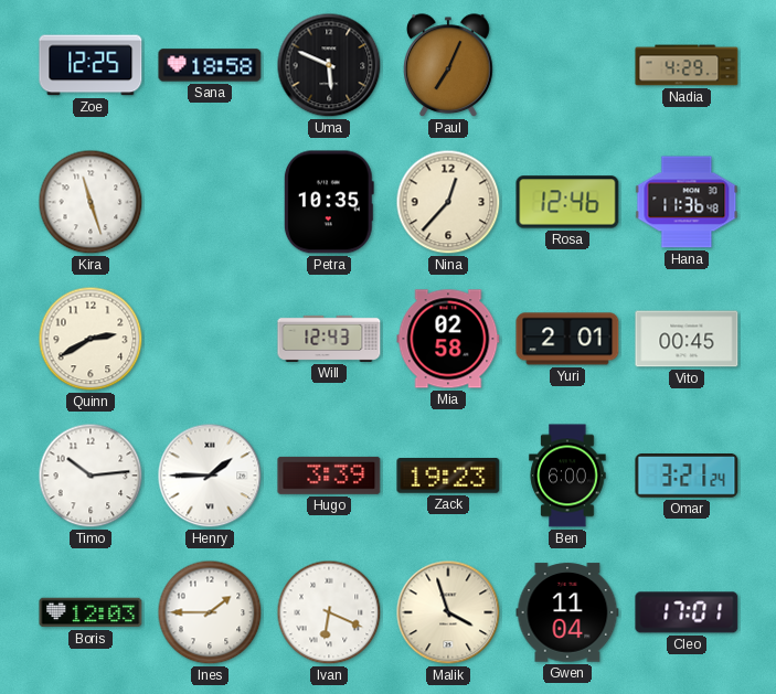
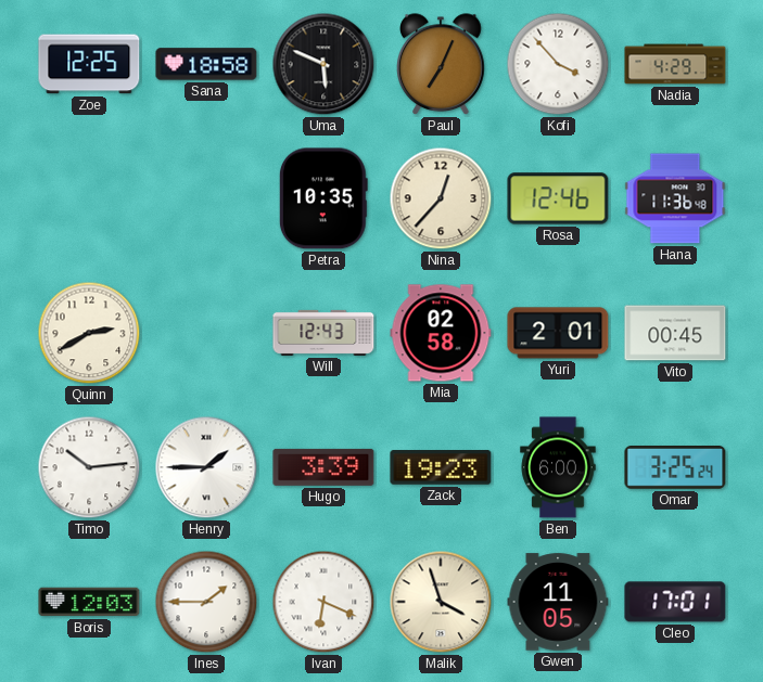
Kofi: none -> 3:53 (558, 64)
Kira: 11:27 -> none (91, 202)
Omar: 3:21 -> 3:25 (675, 468)
Gwen: 11:04 -> 11:05 (558, 602)
